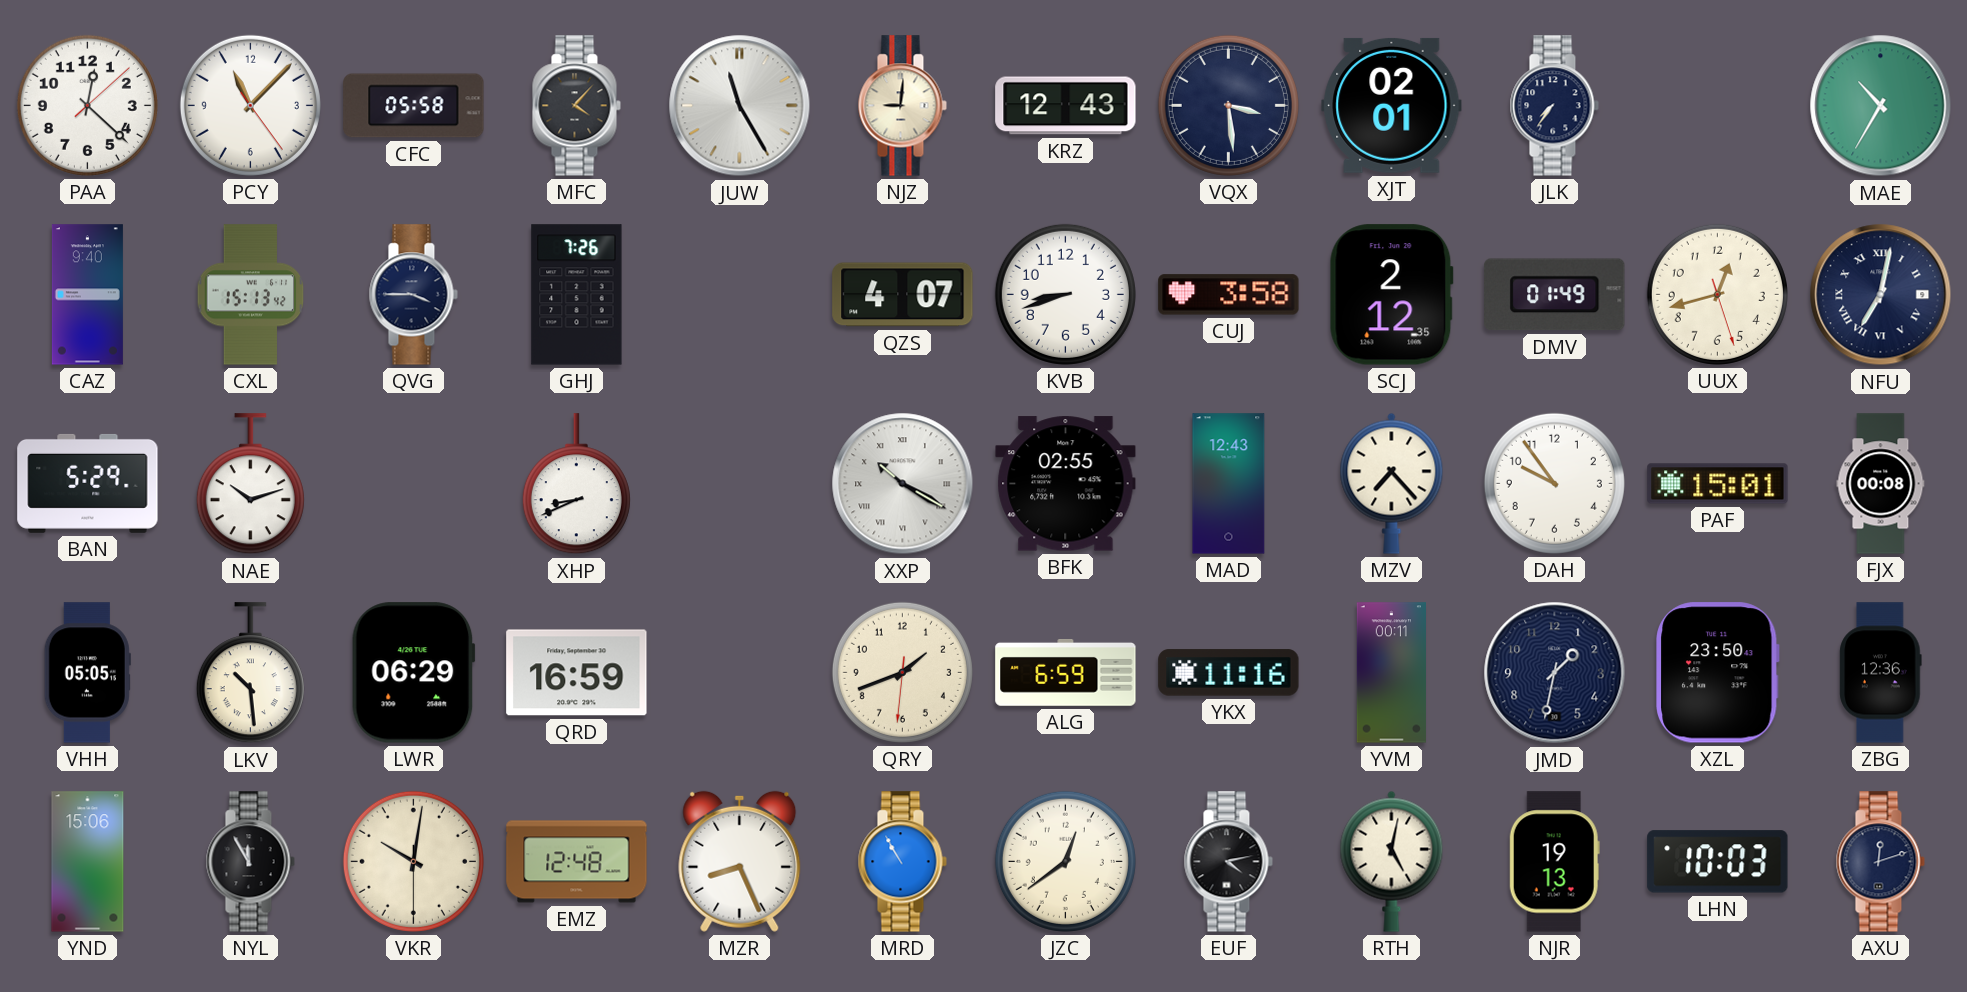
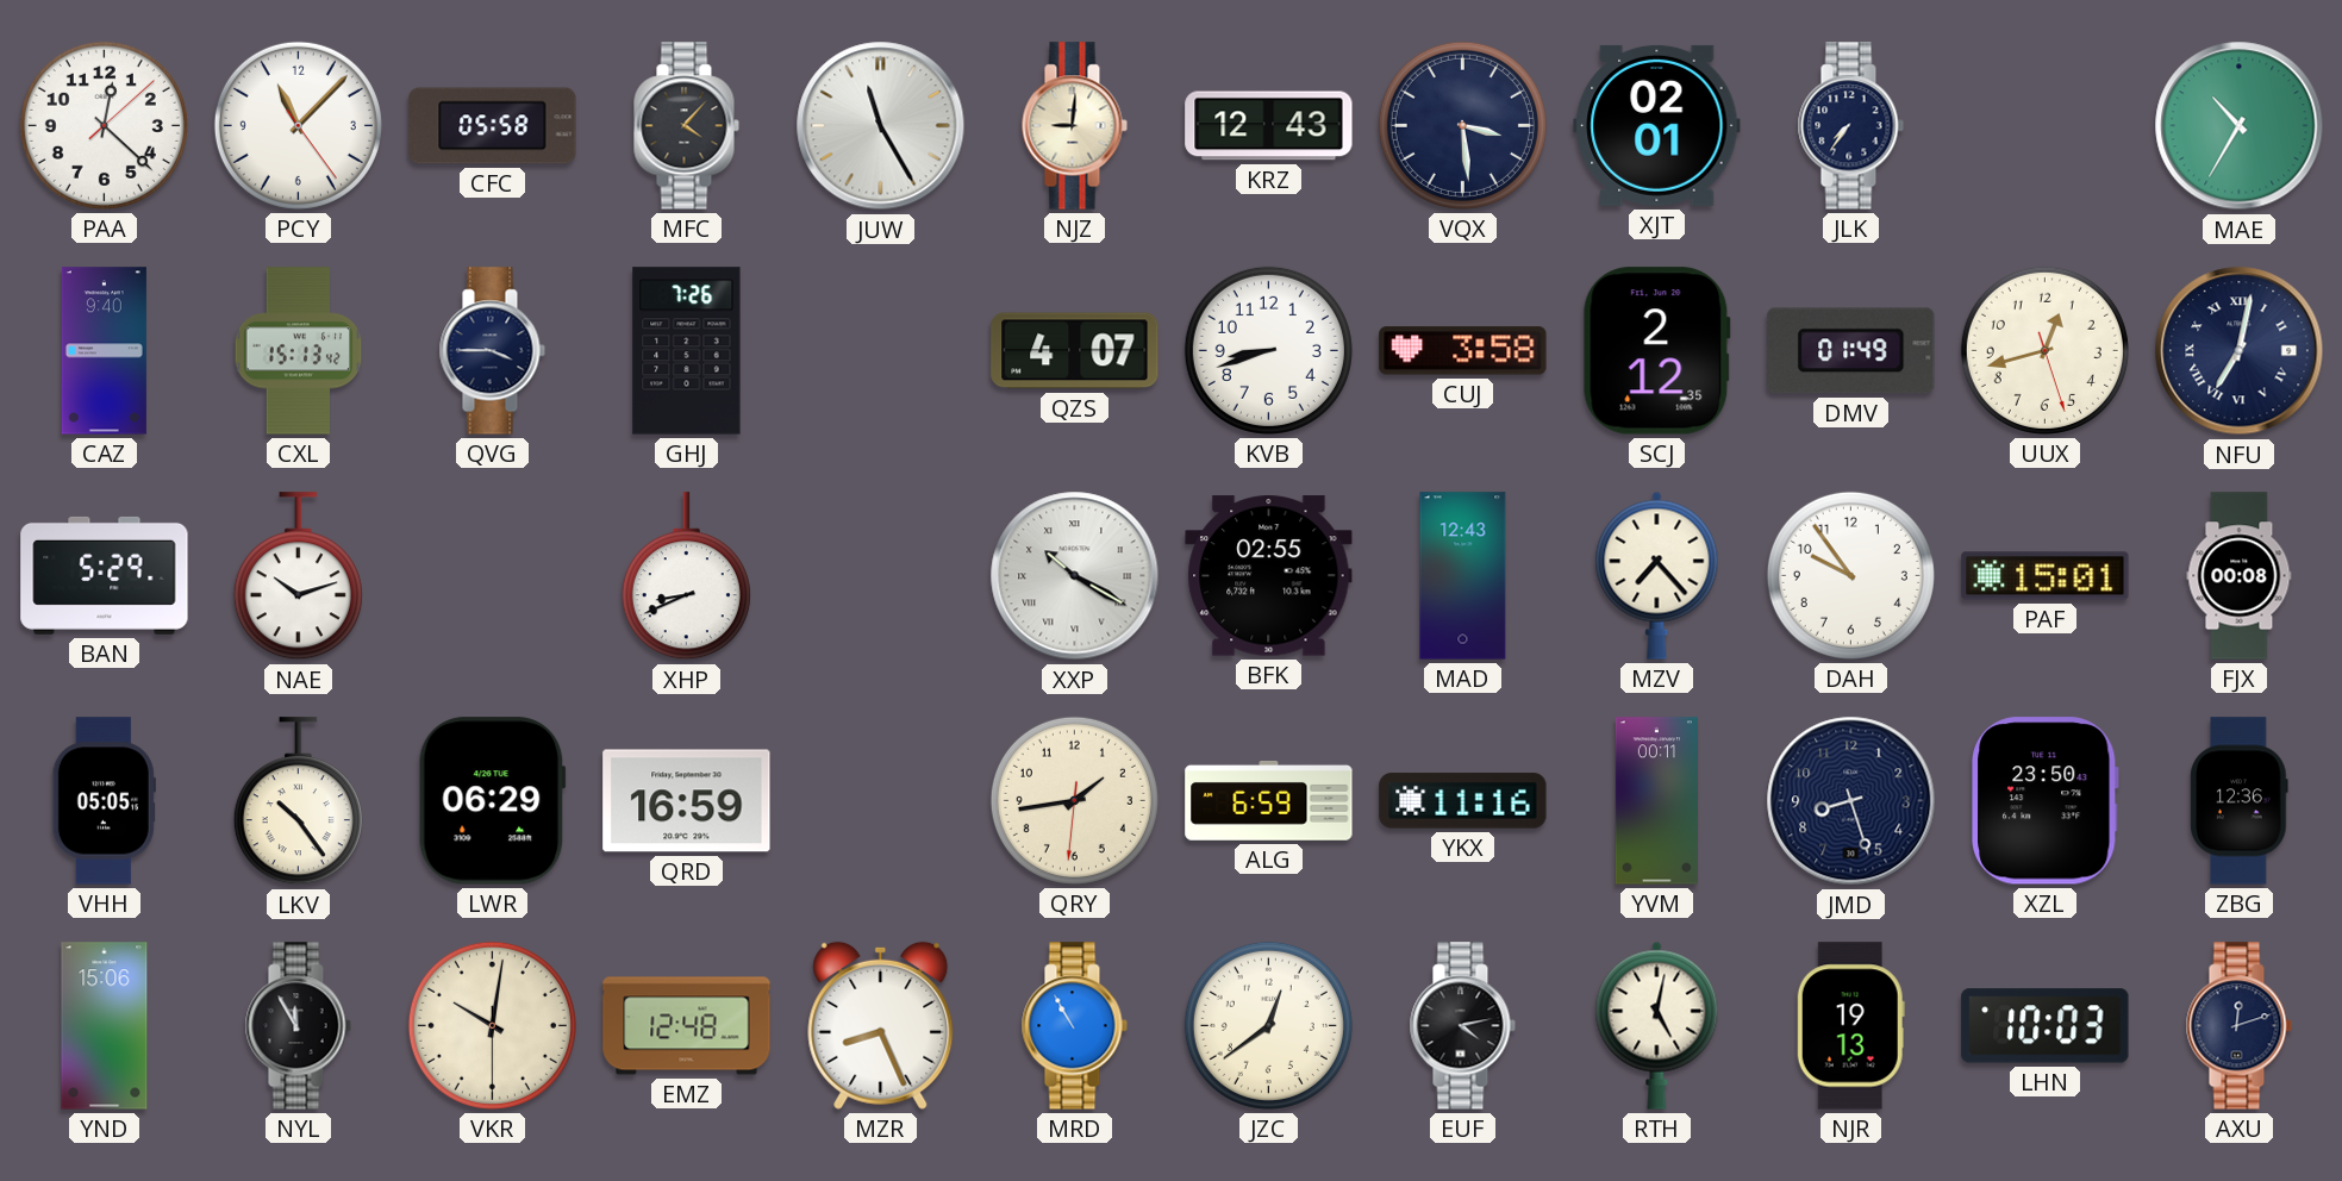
LKV: 10:29 -> 10:24 (298, 801)
QRY: 1:41 -> 1:43 (1074, 800)
JMD: 1:32 -> 8:27 (1851, 801)
